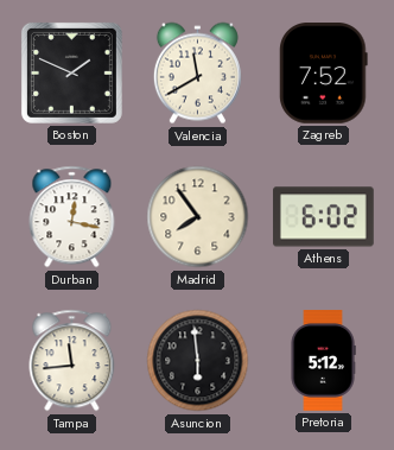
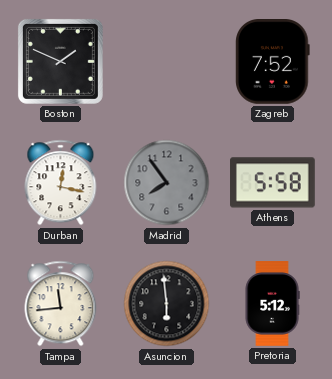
Valencia: 11:40 -> none (197, 74)
Madrid dial: cream -> grey (167, 183)
Athens: 6:02 -> 5:58 (273, 183)
